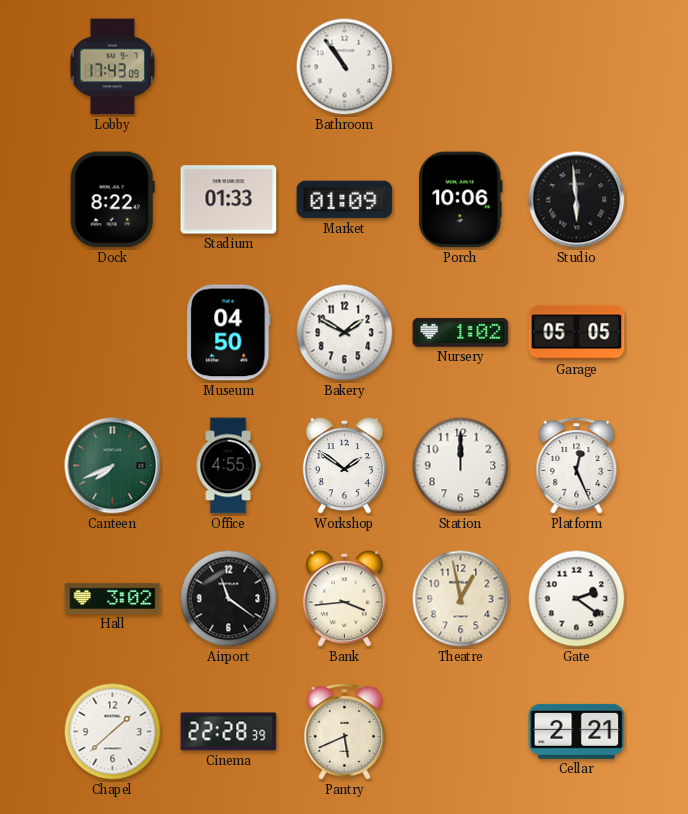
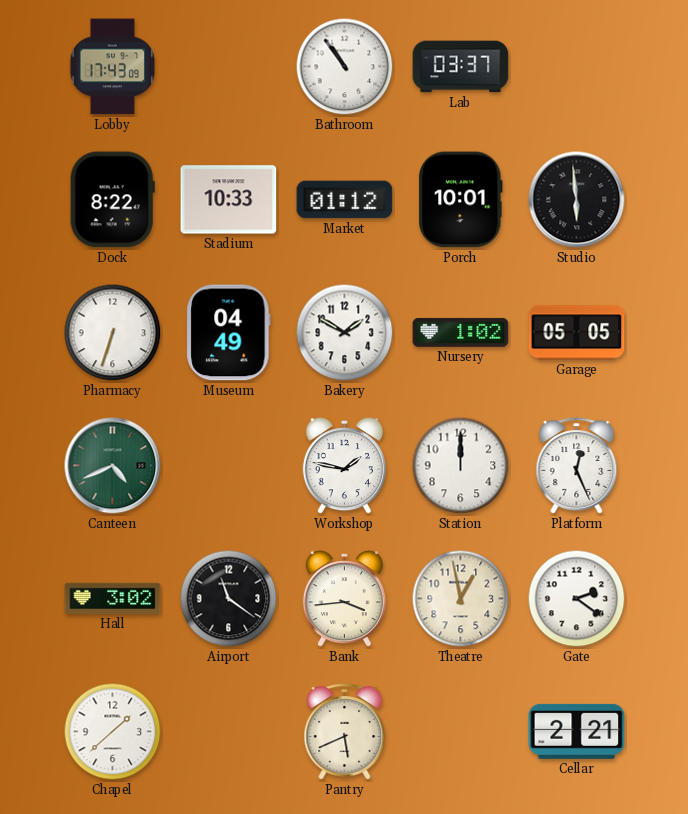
Lab: none -> 03:37 (461, 67)
Stadium: 01:33 -> 10:33 (229, 200)
Market: 01:09 -> 01:12 (345, 200)
Porch: 10:06 -> 10:01 (461, 200)
Pharmacy: none -> 6:33 (113, 333)
Museum: 04:50 -> 04:49 (229, 333)
Canteen: 7:41 -> 4:41 (113, 466)
Office: 4:55 -> none (228, 466)
Workshop: 1:51 -> 1:47 (344, 466)
Cinema: 22:28 -> none (229, 732)
